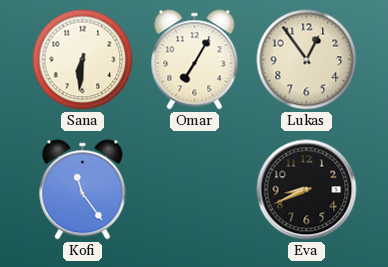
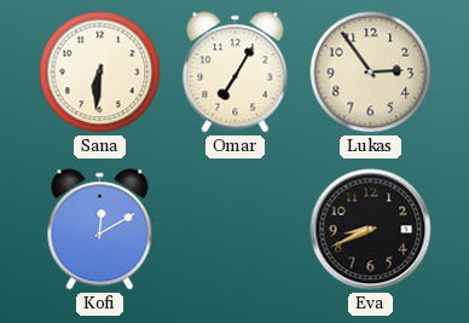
Lukas: 12:54 -> 2:54 (371, 73)
Kofi: 11:24 -> 12:10 (100, 230)
